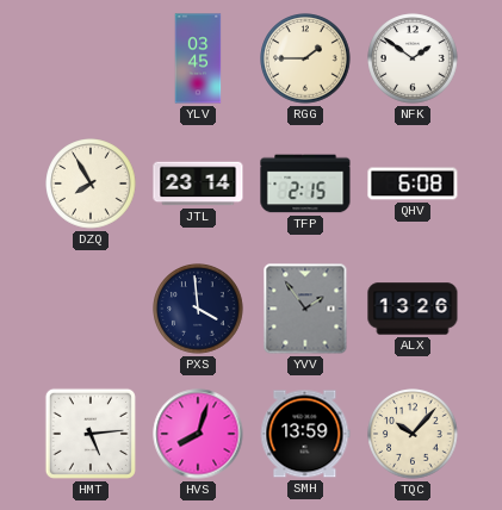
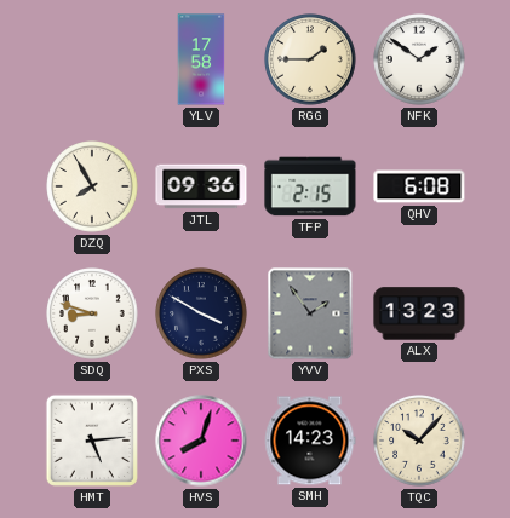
YLV: 03:45 -> 17:58 (201, 59)
JTL: 23:14 -> 09:36 (201, 186)
SDQ: none -> 8:48 (92, 313)
PXS: 3:59 -> 3:50 (201, 313)
ALX: 13:26 -> 13:23 (419, 313)
SMH: 13:59 -> 14:23 (310, 441)
